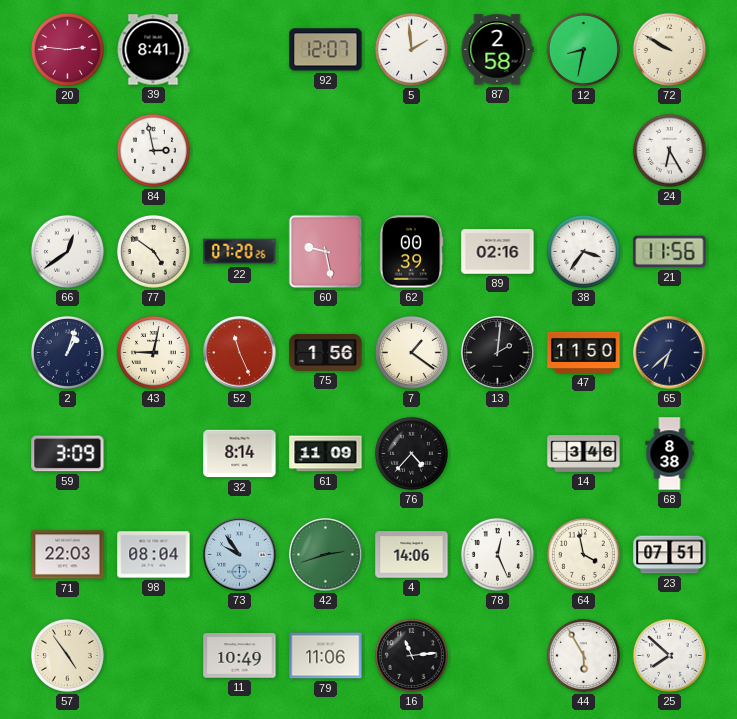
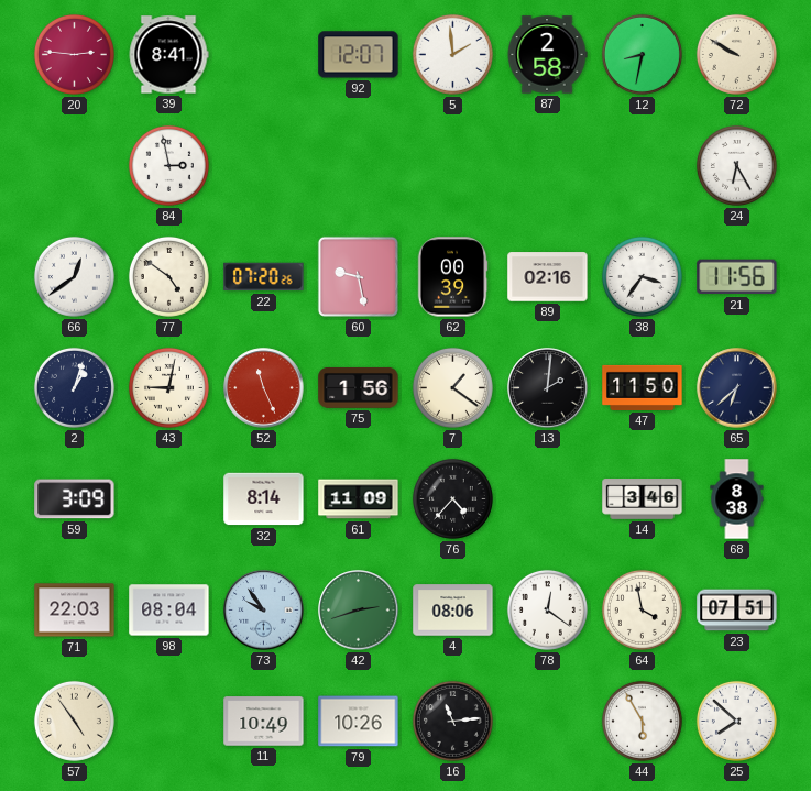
4: 14:06 -> 08:06 (453, 611)
78: 12:26 -> 12:21 (547, 609)
79: 11:06 -> 10:26 (359, 722)
